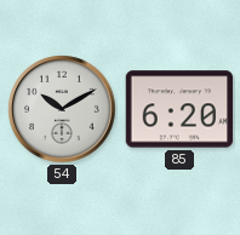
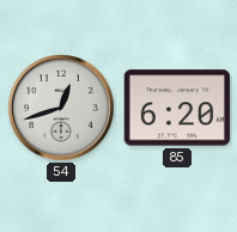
54: 10:10 -> 12:42 (61, 108)
